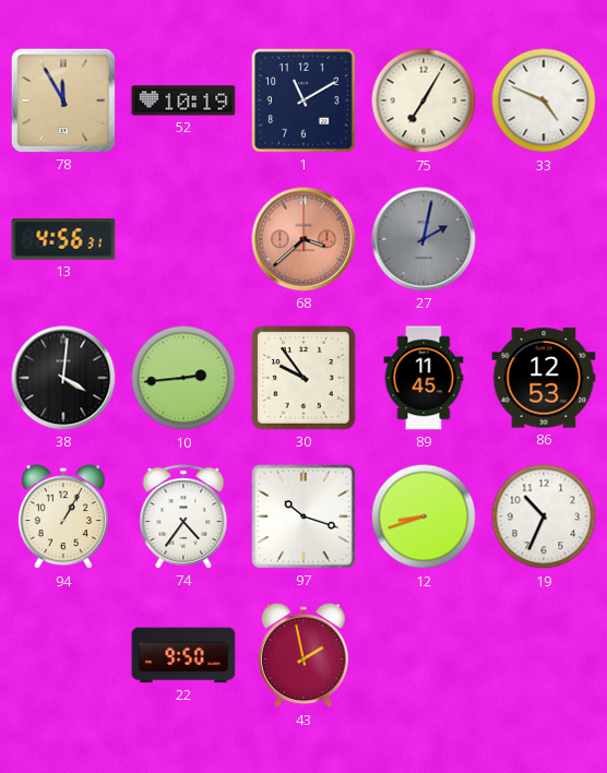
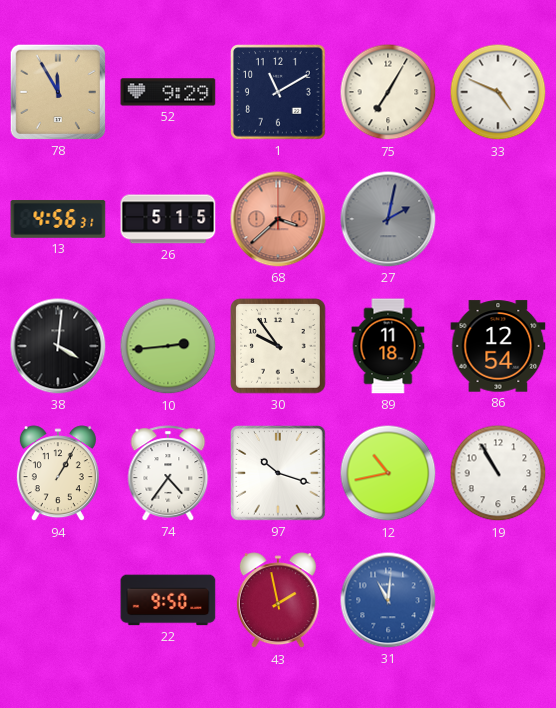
52: 10:19 -> 9:29 (168, 92)
26: none -> 5:15 (168, 219)
89: 11:45 -> 11:18 (388, 346)
86: 12:53 -> 12:54 (498, 346)
12: 8:42 -> 10:43 (388, 473)
19: 10:34 -> 10:55 (498, 473)
31: none -> 11:01 (388, 600)
